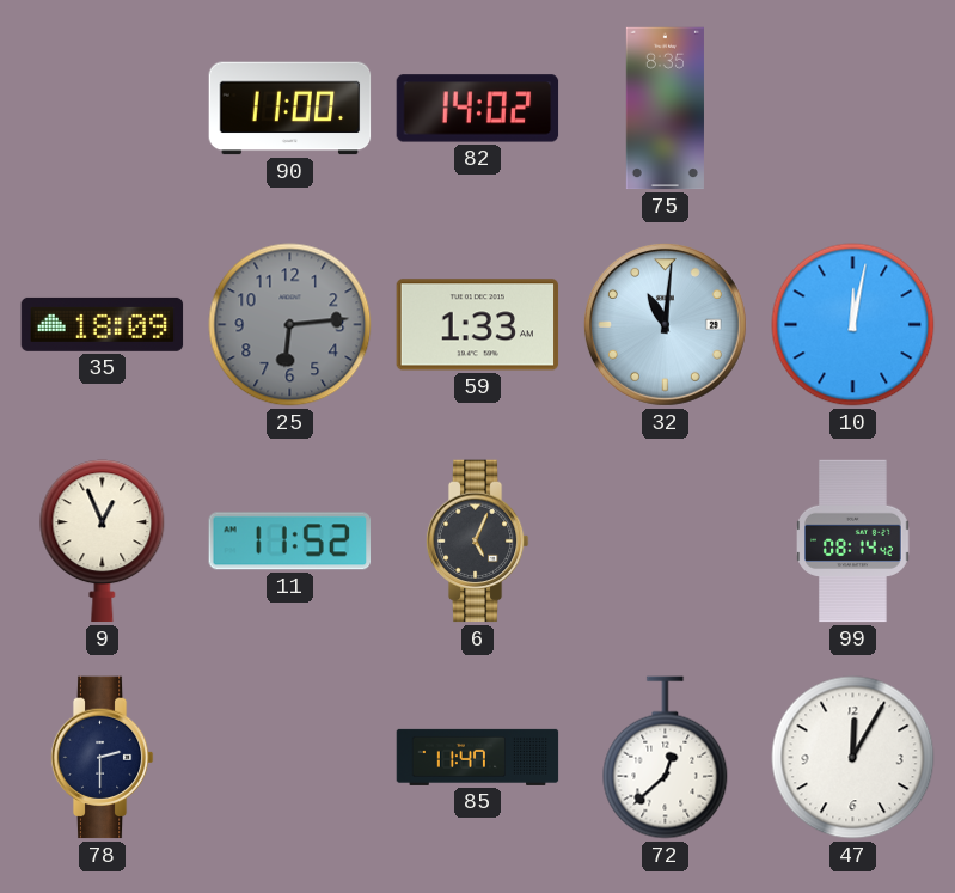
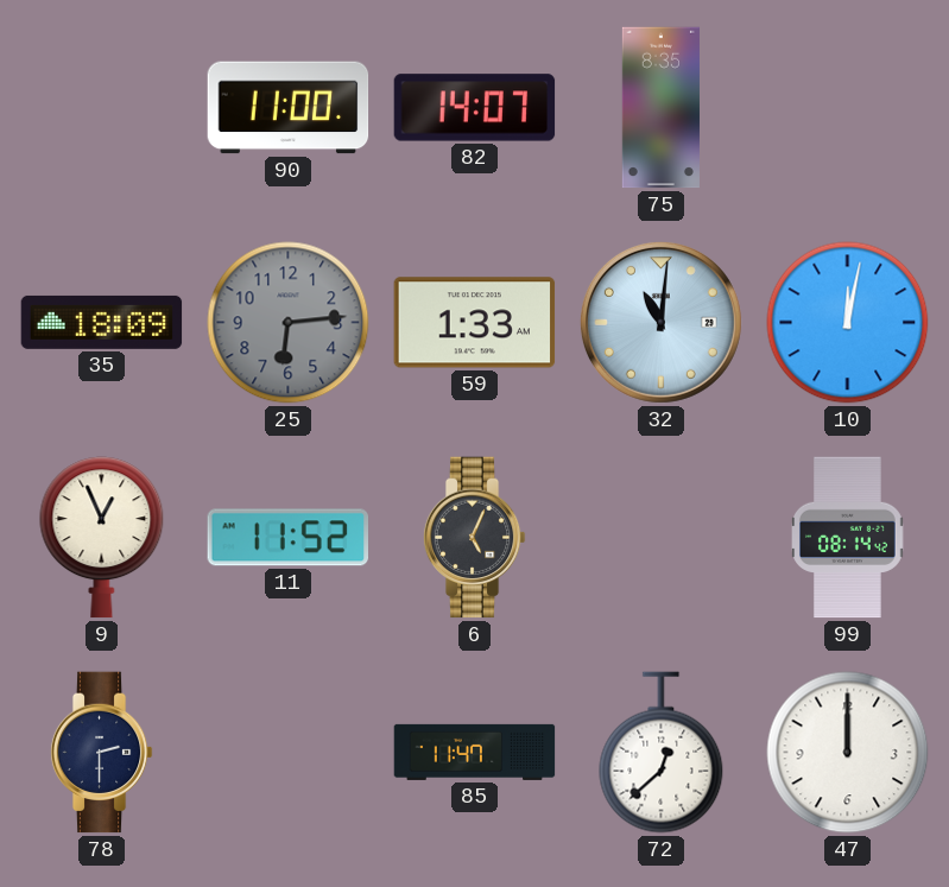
82: 14:02 -> 14:07 (475, 108)
47: 12:05 -> 12:00 (848, 753)
